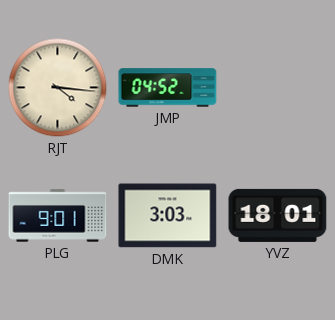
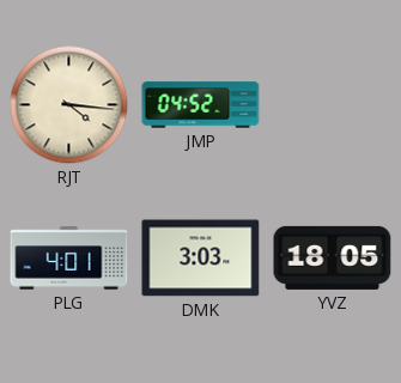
PLG: 9:01 -> 4:01 (69, 259)
YVZ: 18:01 -> 18:05 (333, 257)
